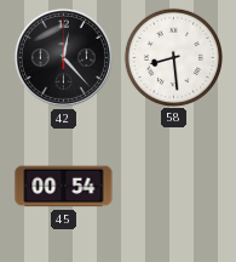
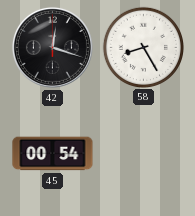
42: 12:23 -> 12:18 (52, 47)
58: 8:29 -> 8:25 (143, 47)
